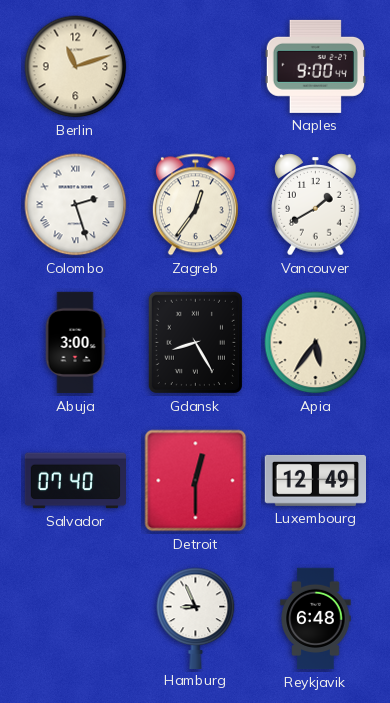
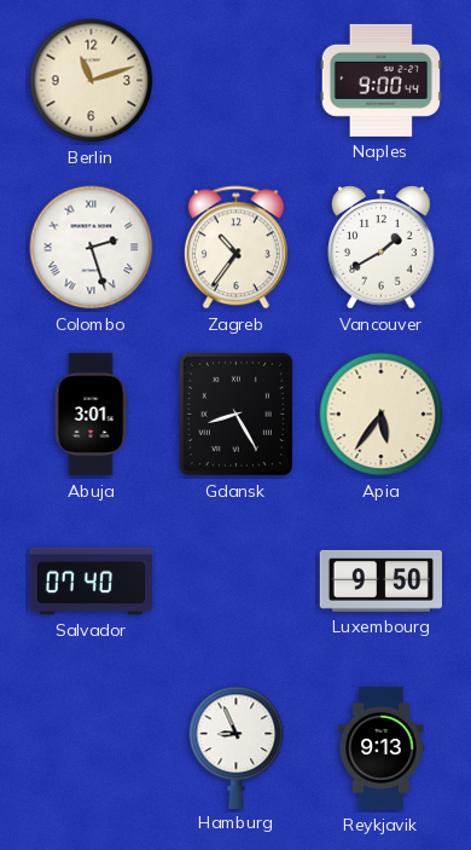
Zagreb: 12:36 -> 10:36 (235, 248)
Abuja: 3:00 -> 3:01 (91, 415)
Detroit: 12:30 -> none (196, 481)
Luxembourg: 12:49 -> 9:50 (380, 580)
Reykjavik: 6:48 -> 9:13 (382, 748)
